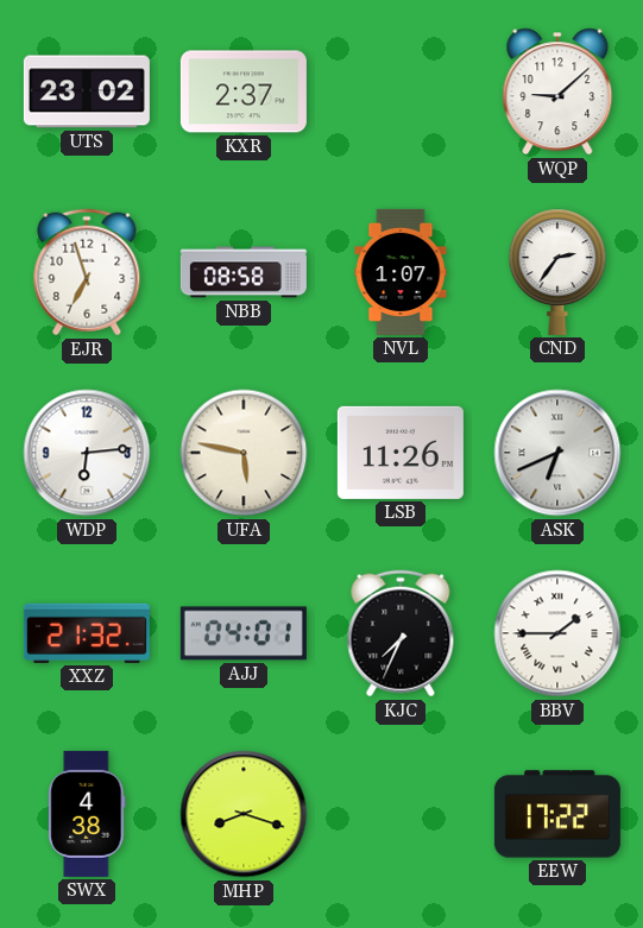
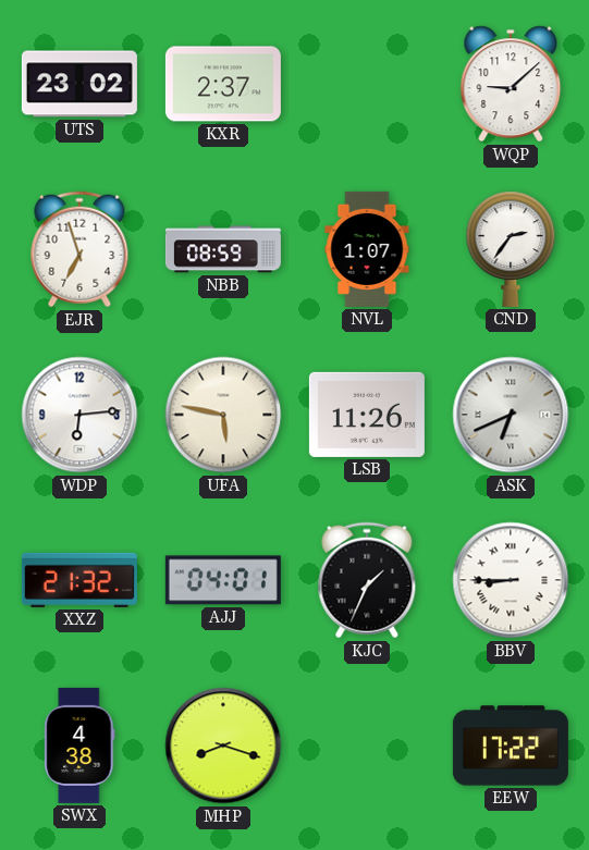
NBB: 08:58 -> 08:59 (223, 249)
KJC: 7:34 -> 1:34 (367, 580)
BBV: 1:45 -> 8:45 (511, 580)
